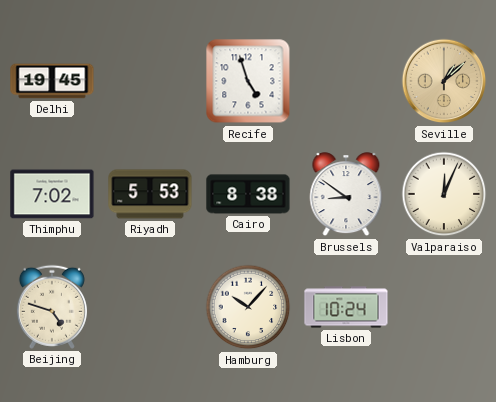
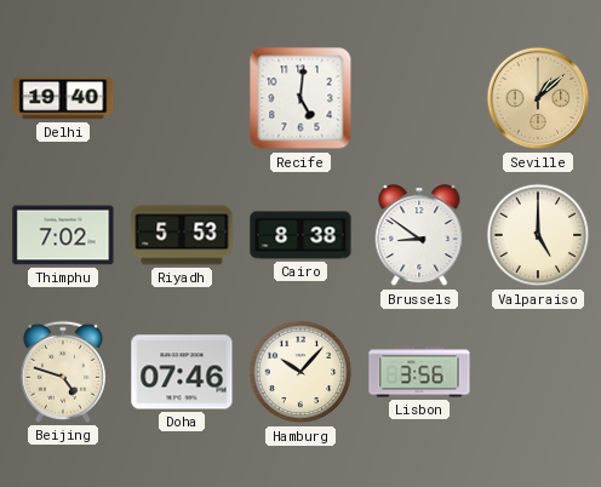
Delhi: 19:45 -> 19:40 (63, 98)
Recife: 4:57 -> 5:01 (300, 98)
Valparaiso: 12:04 -> 5:00 (538, 235)
Doha: none -> 07:46 (182, 372)
Lisbon: 10:24 -> 3:56 (419, 372)
